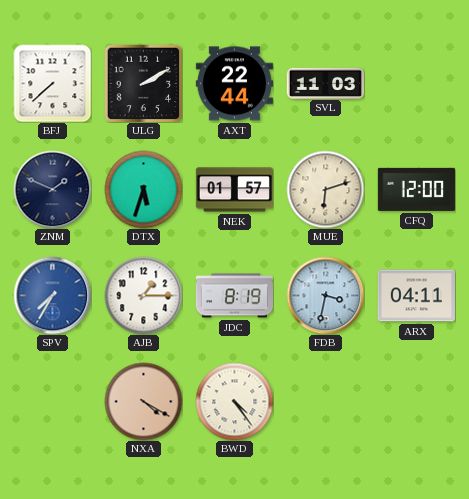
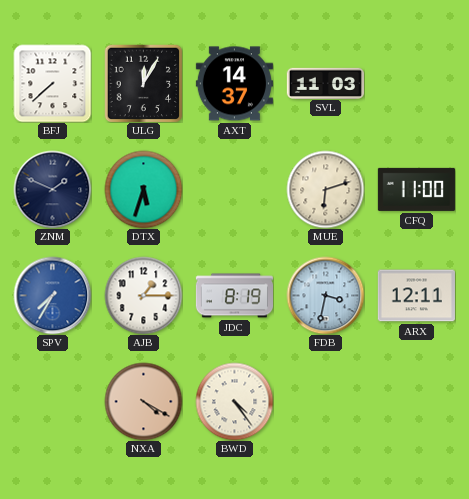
ULG: 2:10 -> 12:05 (143, 83)
AXT: 22:44 -> 14:37 (234, 84)
NEK: 01:57 -> none (234, 190)
CFQ: 12:00 -> 11:00 (416, 189)
ARX: 04:11 -> 12:11 (416, 296)
